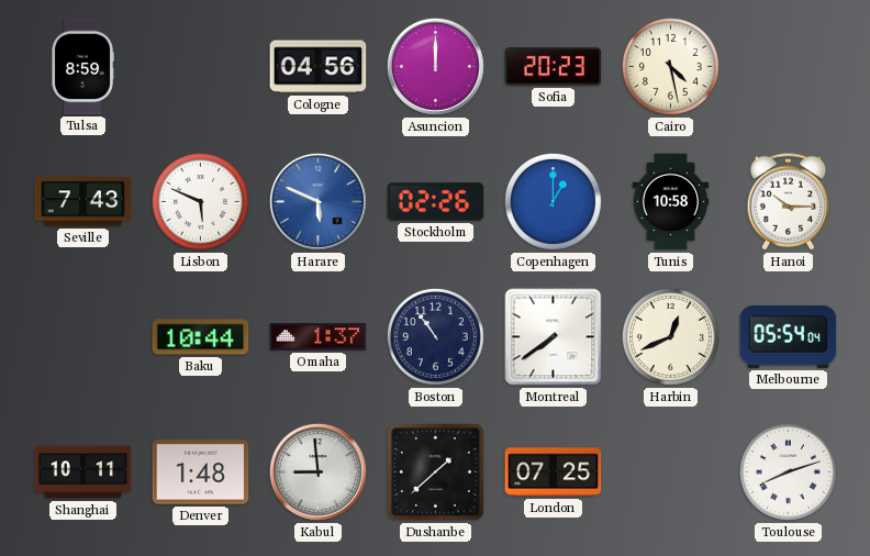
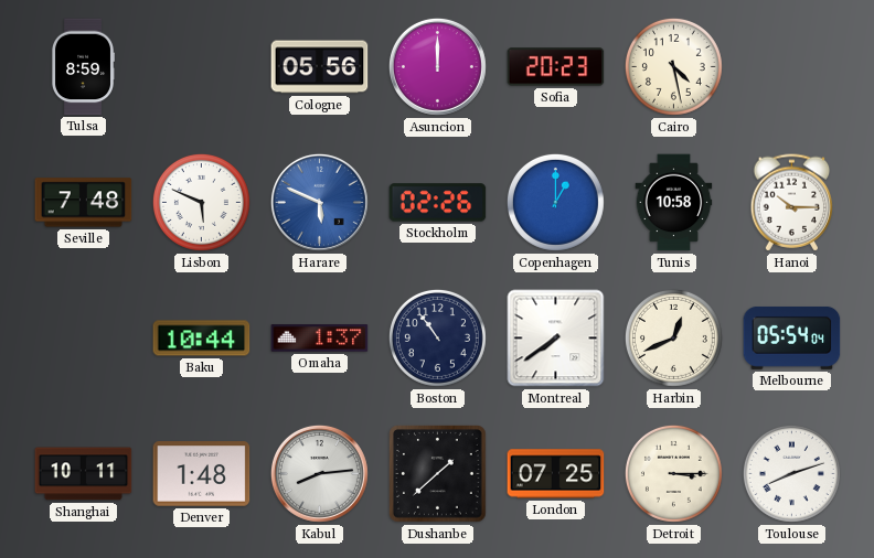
Cologne: 04:56 -> 05:56 (320, 67)
Seville: 7:43 -> 7:48 (84, 203)
Kabul: 8:59 -> 8:14 (319, 473)
Detroit: none -> 3:15 (673, 473)
